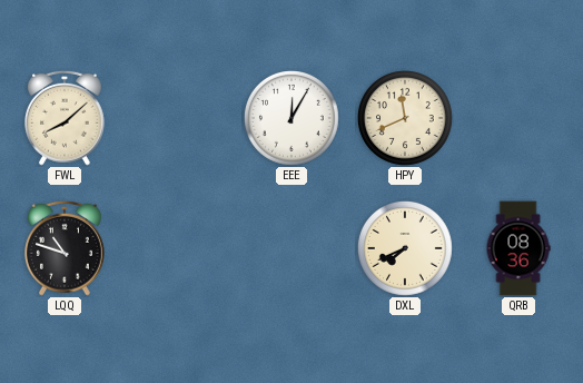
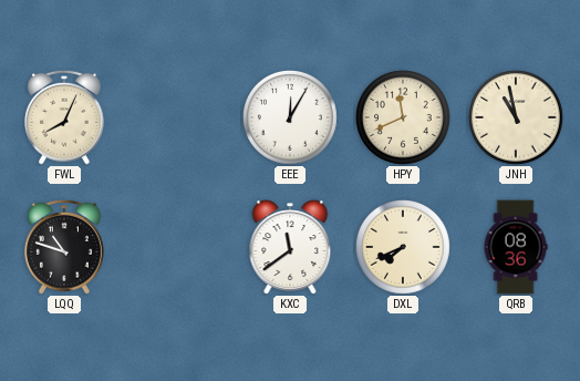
FWL: 8:08 -> 8:04 (65, 117)
JNH: none -> 10:58 (517, 119)
KXC: none -> 11:39 (290, 247)
